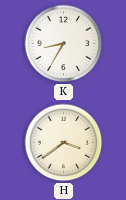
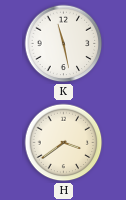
K: 8:35 -> 11:28 (64, 44)
